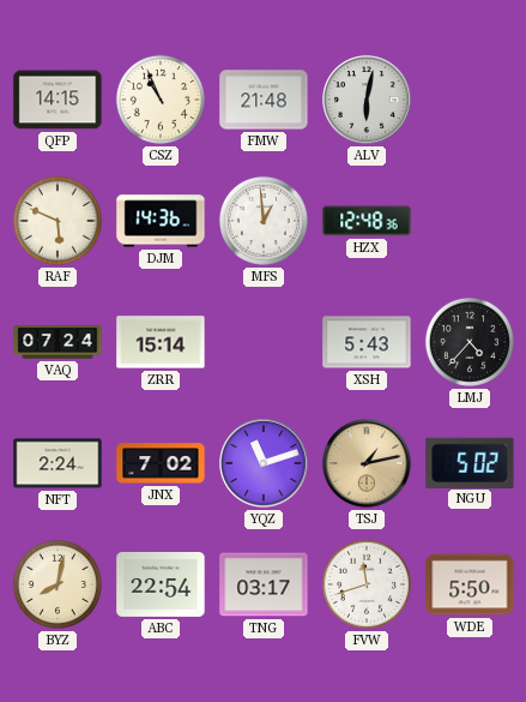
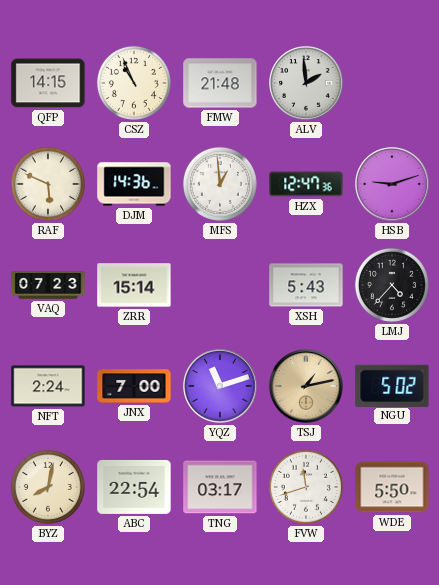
ALV: 6:02 -> 1:59 (306, 83)
HZX: 12:48 -> 12:47 (306, 184)
HSB: none -> 9:12 (392, 184)
VAQ: 07:24 -> 07:23 (48, 285)
JNX: 7:02 -> 7:00 (134, 386)
